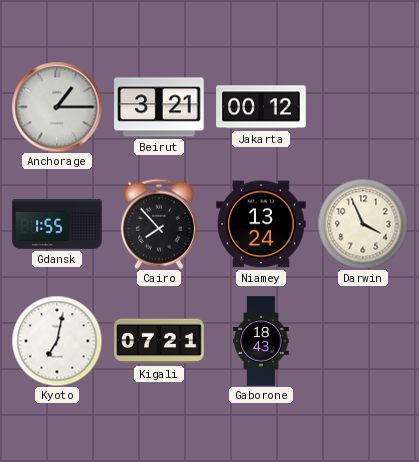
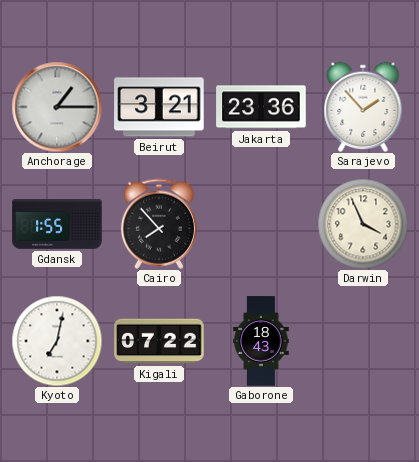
Jakarta: 00:12 -> 23:36 (261, 107)
Sarajevo: none -> 1:53 (363, 106)
Niamey: 13:24 -> none (261, 224)
Kigali: 07:21 -> 07:22 (159, 341)
